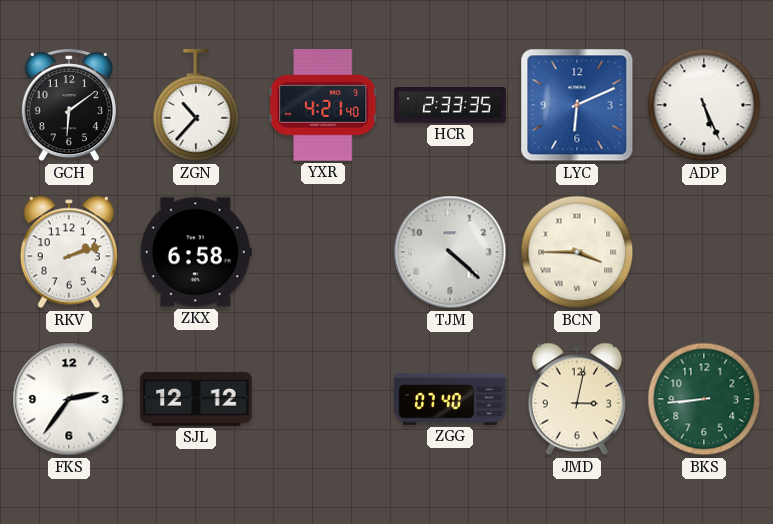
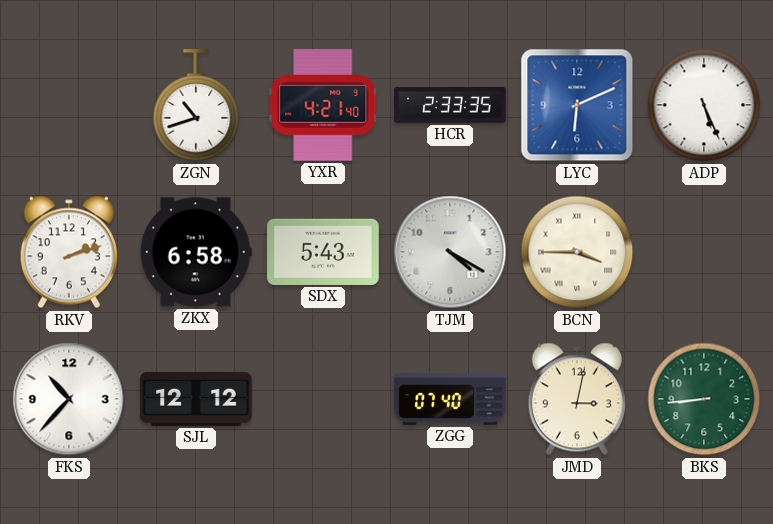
GCH: 6:09 -> none (69, 106)
ZGN: 10:37 -> 10:42 (196, 106)
SDX: none -> 5:43 (323, 252)
TJM: 4:22 -> 4:20 (450, 252)
FKS: 2:36 -> 10:37 (69, 399)
